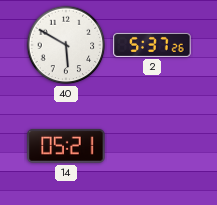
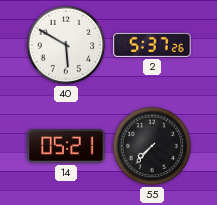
55: none -> 7:37 (152, 146)
